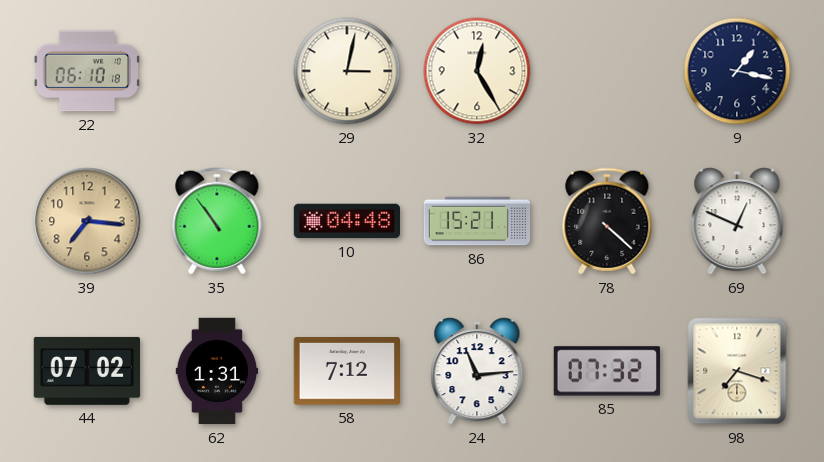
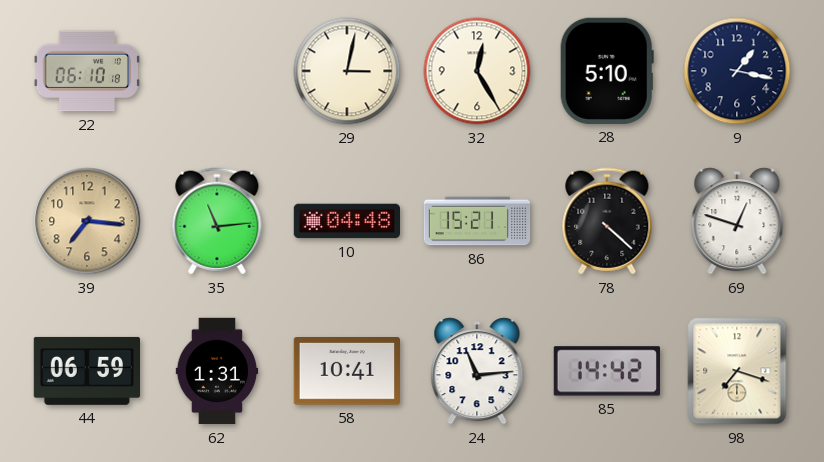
28: none -> 5:10 (607, 71)
35: 10:54 -> 11:14 (217, 221)
69: 12:49 -> 12:48 (737, 221)
44: 07:02 -> 06:59 (86, 371)
58: 7:12 -> 10:41 (346, 372)
85: 07:32 -> 14:42 (606, 371)
